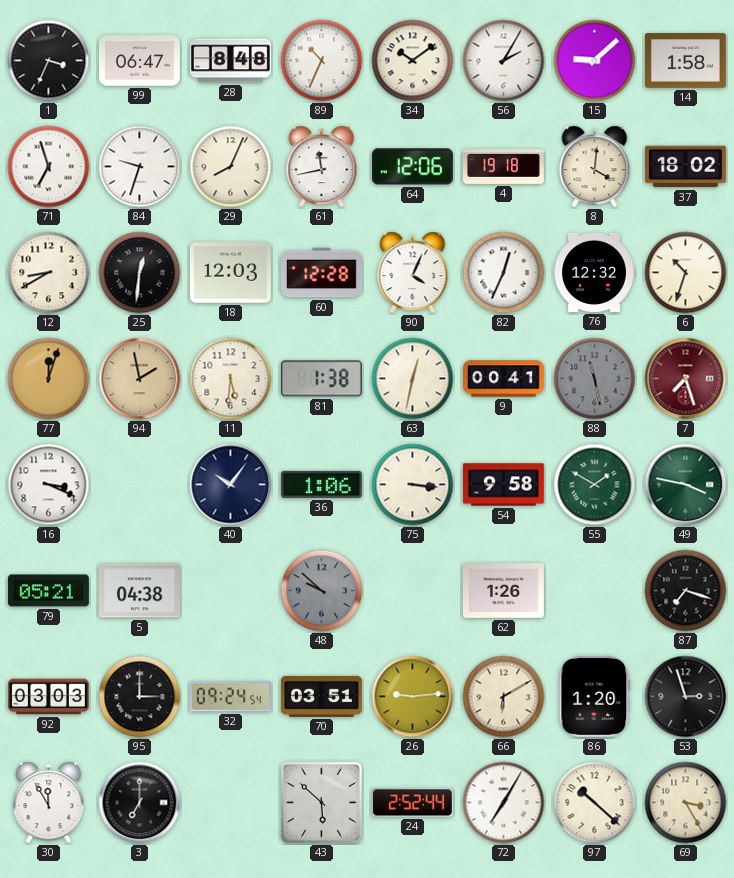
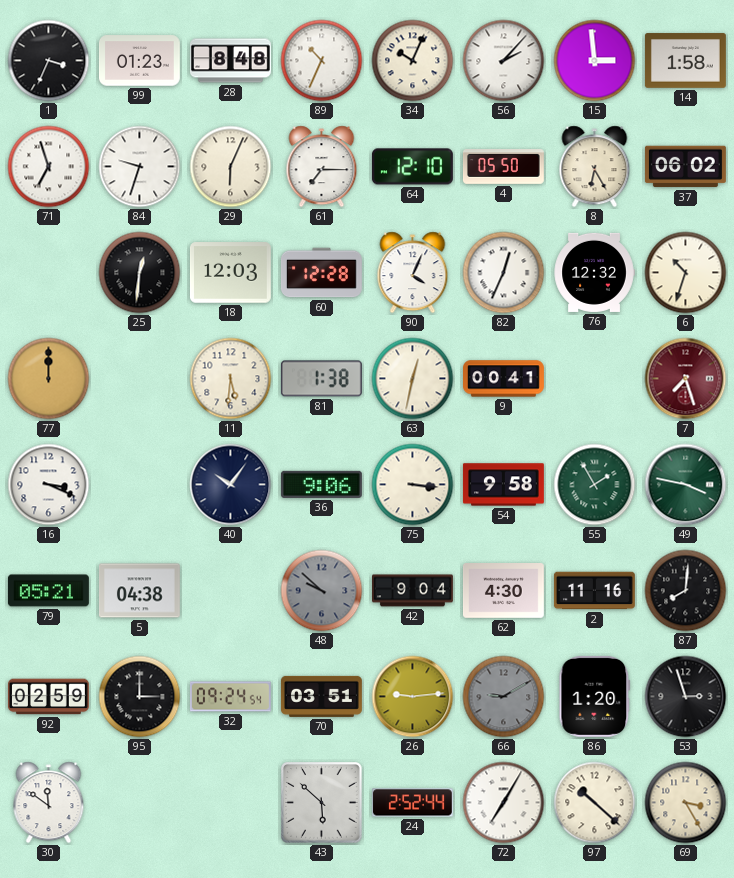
99: 06:47 -> 01:23 (139, 61)
34: 10:09 -> 10:04 (413, 61)
56: 2:05 -> 2:07 (504, 61)
15: 9:08 -> 2:59 (595, 61)
29: 8:04 -> 6:04 (231, 167)
61: 11:43 -> 7:15 (322, 167)
64: 12:06 -> 12:10 (412, 167)
4: 19:18 -> 05:50 (503, 167)
8: 4:01 -> 6:25 (595, 167)
37: 18:02 -> 06:02 (685, 167)
12: 8:40 -> none (49, 273)
77: 12:03 -> 12:00 (49, 379)
94: 1:58 -> none (140, 379)
88: 11:28 -> none (595, 379)
36: 1:06 -> 9:06 (321, 484)
55: 1:50 -> 1:55 (595, 485)
42: none -> 9:04 (413, 591)
62: 1:26 -> 4:30 (503, 591)
2: none -> 11:16 (594, 591)
87: 7:18 -> 8:01 (686, 591)
92: 03:03 -> 02:59 (49, 697)
66: 6:10 -> 9:10 (504, 697)
66 dial: cream -> grey (504, 697)
30: 11:55 -> 11:51 (49, 803)
3: 7:00 -> none (140, 803)
